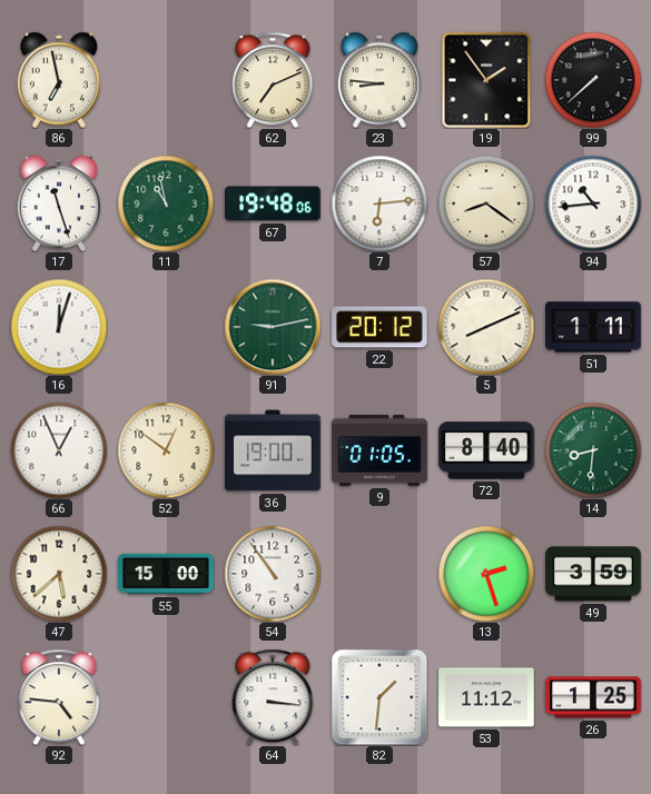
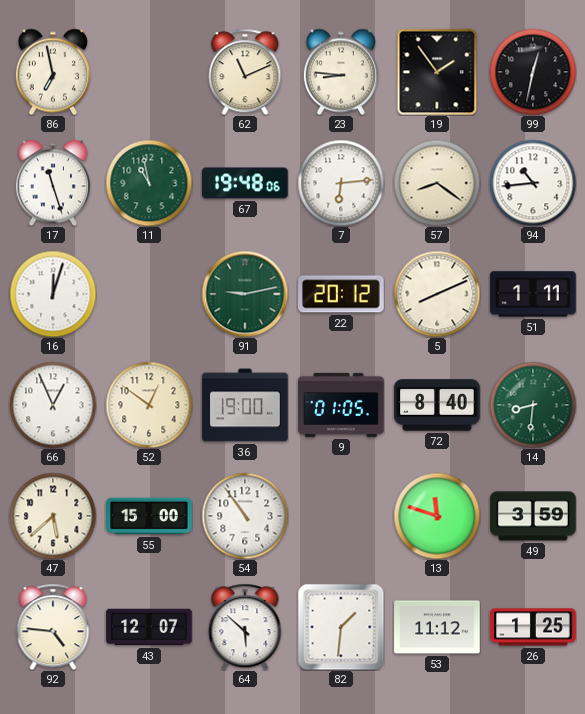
62: 7:11 -> 11:11 (245, 72)
99: 7:38 -> 12:32 (533, 72)
13: 2:27 -> 11:48 (437, 516)
43: none -> 12:07 (149, 627)
64: 3:16 -> 5:52 (245, 627)
